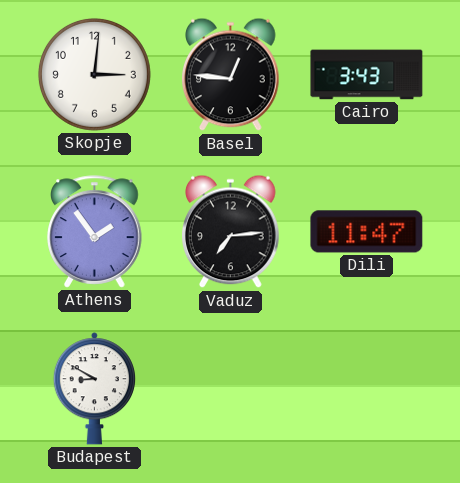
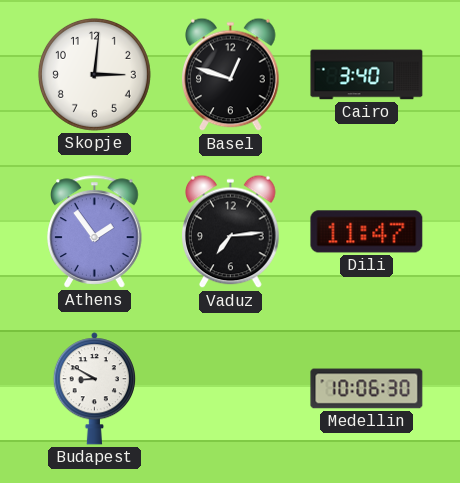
Basel: 12:46 -> 12:48 (231, 75)
Cairo: 3:43 -> 3:40 (367, 75)
Medellin: none -> 10:06 (367, 389)
